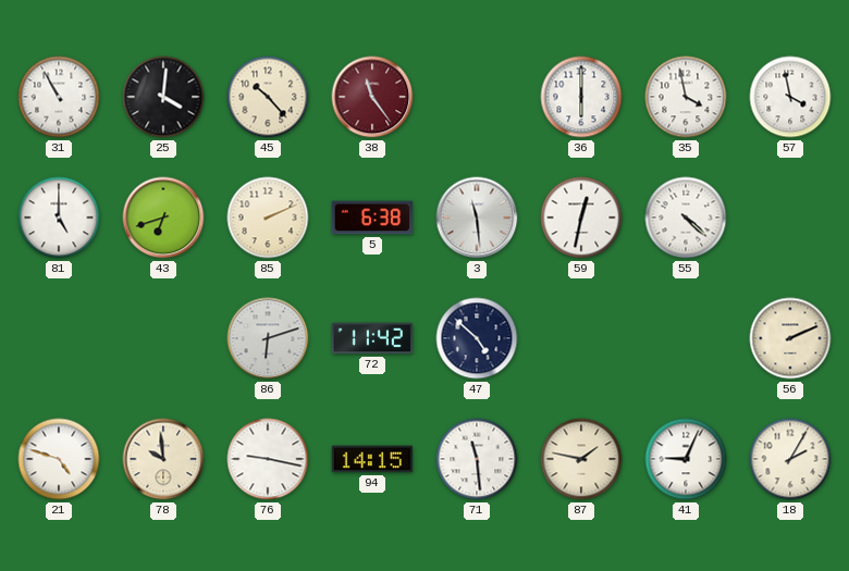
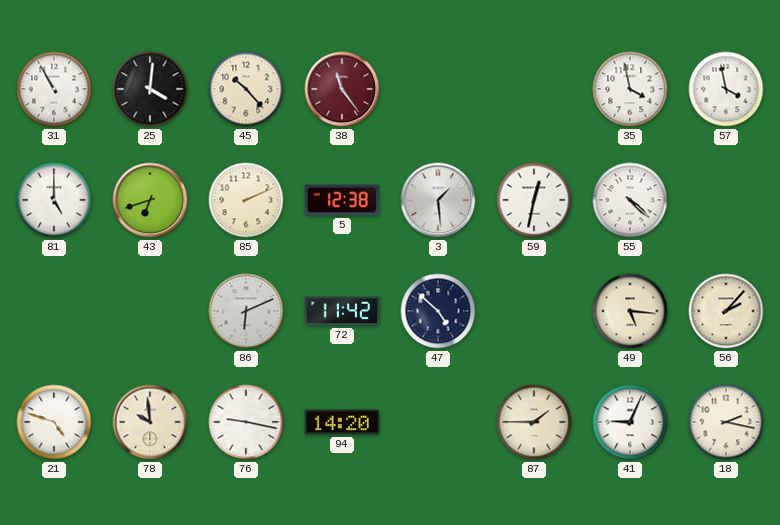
36: 6:00 -> none (581, 97)
5: 6:38 -> 12:38 (342, 200)
3: 11:29 -> 1:29 (438, 200)
86: 6:12 -> 6:11 (246, 311)
49: none -> 5:16 (630, 311)
56: 2:11 -> 2:07 (726, 311)
94: 14:15 -> 14:20 (342, 422)
71: 11:29 -> none (477, 459)
87: 1:47 -> 1:45 (534, 422)
18: 2:05 -> 2:17 (726, 422)
